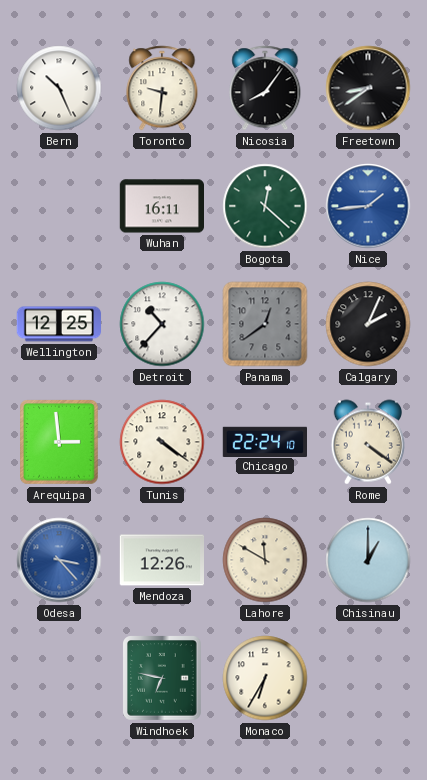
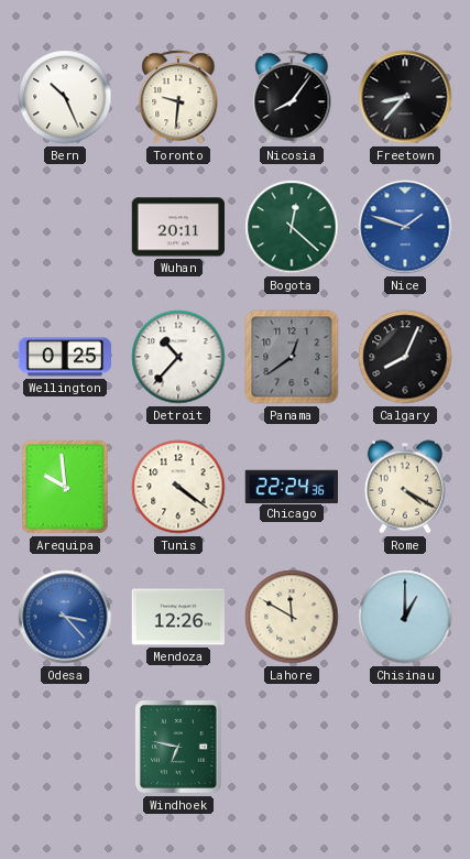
Freetown: 8:39 -> 8:37 (405, 97)
Wuhan: 16:11 -> 20:11 (178, 227)
Nice: 1:44 -> 1:48 (405, 227)
Wellington: 12:25 -> 0:25 (65, 357)
Calgary: 2:04 -> 8:04 (405, 357)
Arequipa: 2:59 -> 9:59 (65, 487)
Chicago: 22:24:10 -> 22:24:36 (291, 486)
Rome: 4:21 -> 4:20 (404, 487)
Monaco: 6:35 -> none (265, 678)
